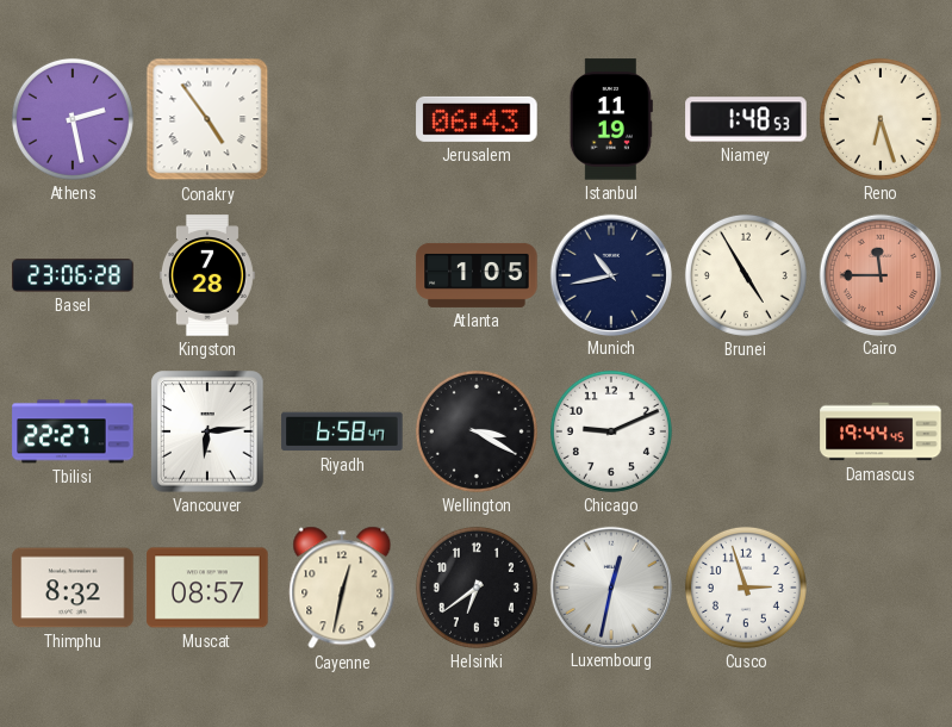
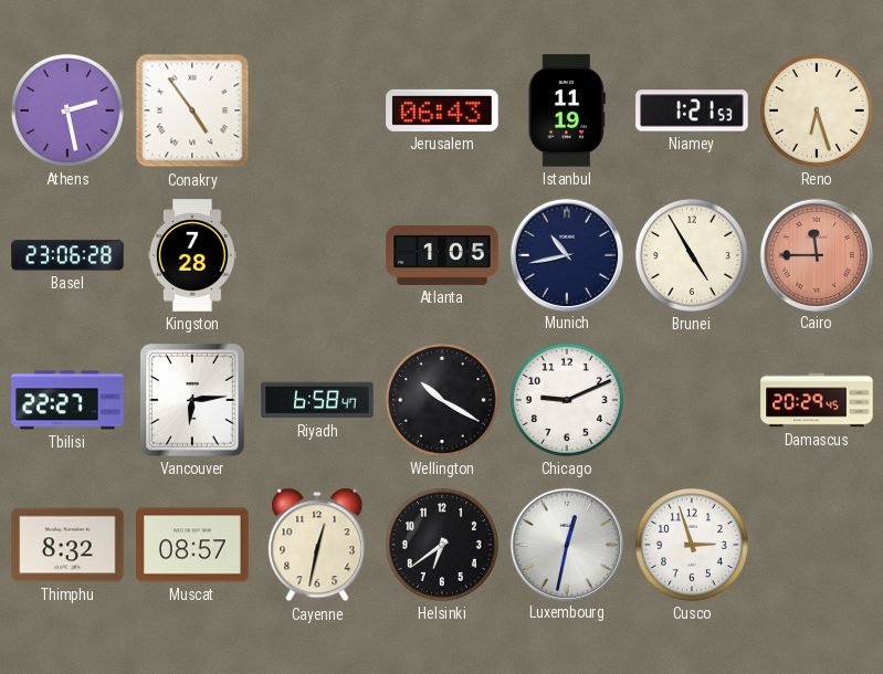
Niamey: 1:48 -> 1:21 (692, 110)
Wellington: 3:20 -> 10:20 (442, 400)
Damascus: 19:44 -> 20:29 (817, 400)
